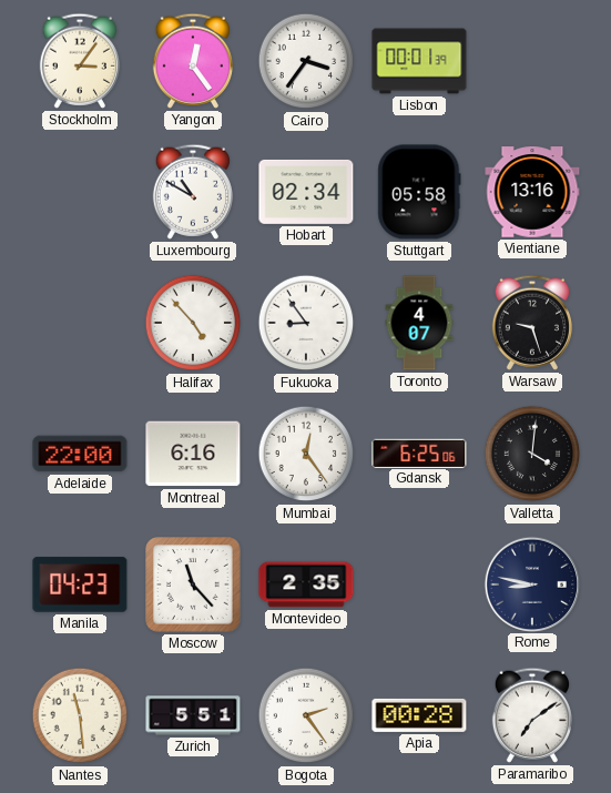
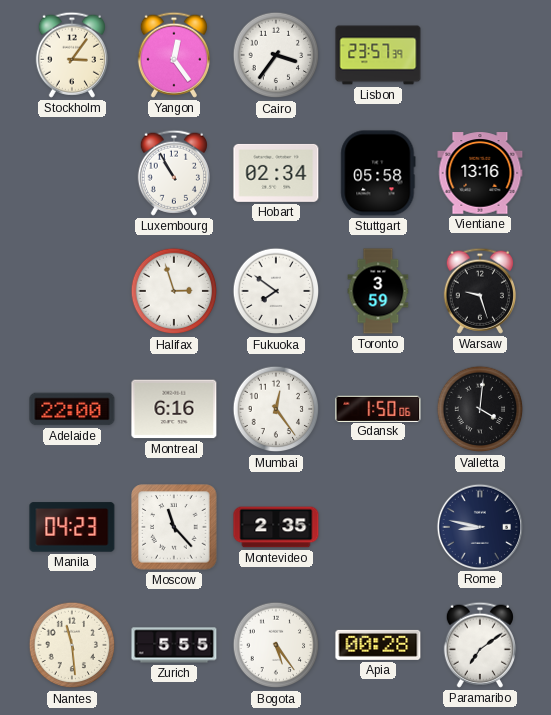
Lisbon: 00:01 -> 23:57 (378, 55)
Luxembourg: 10:50 -> 10:55 (174, 173)
Halifax: 4:53 -> 2:57 (174, 291)
Fukuoka: 8:54 -> 7:51 (276, 291)
Toronto: 4:07 -> 3:59 (378, 291)
Gdansk: 6:25 -> 1:50 (378, 408)
Zurich: 5:51 -> 5:55 (174, 645)
Bogota: 2:24 -> 5:24 (276, 645)
